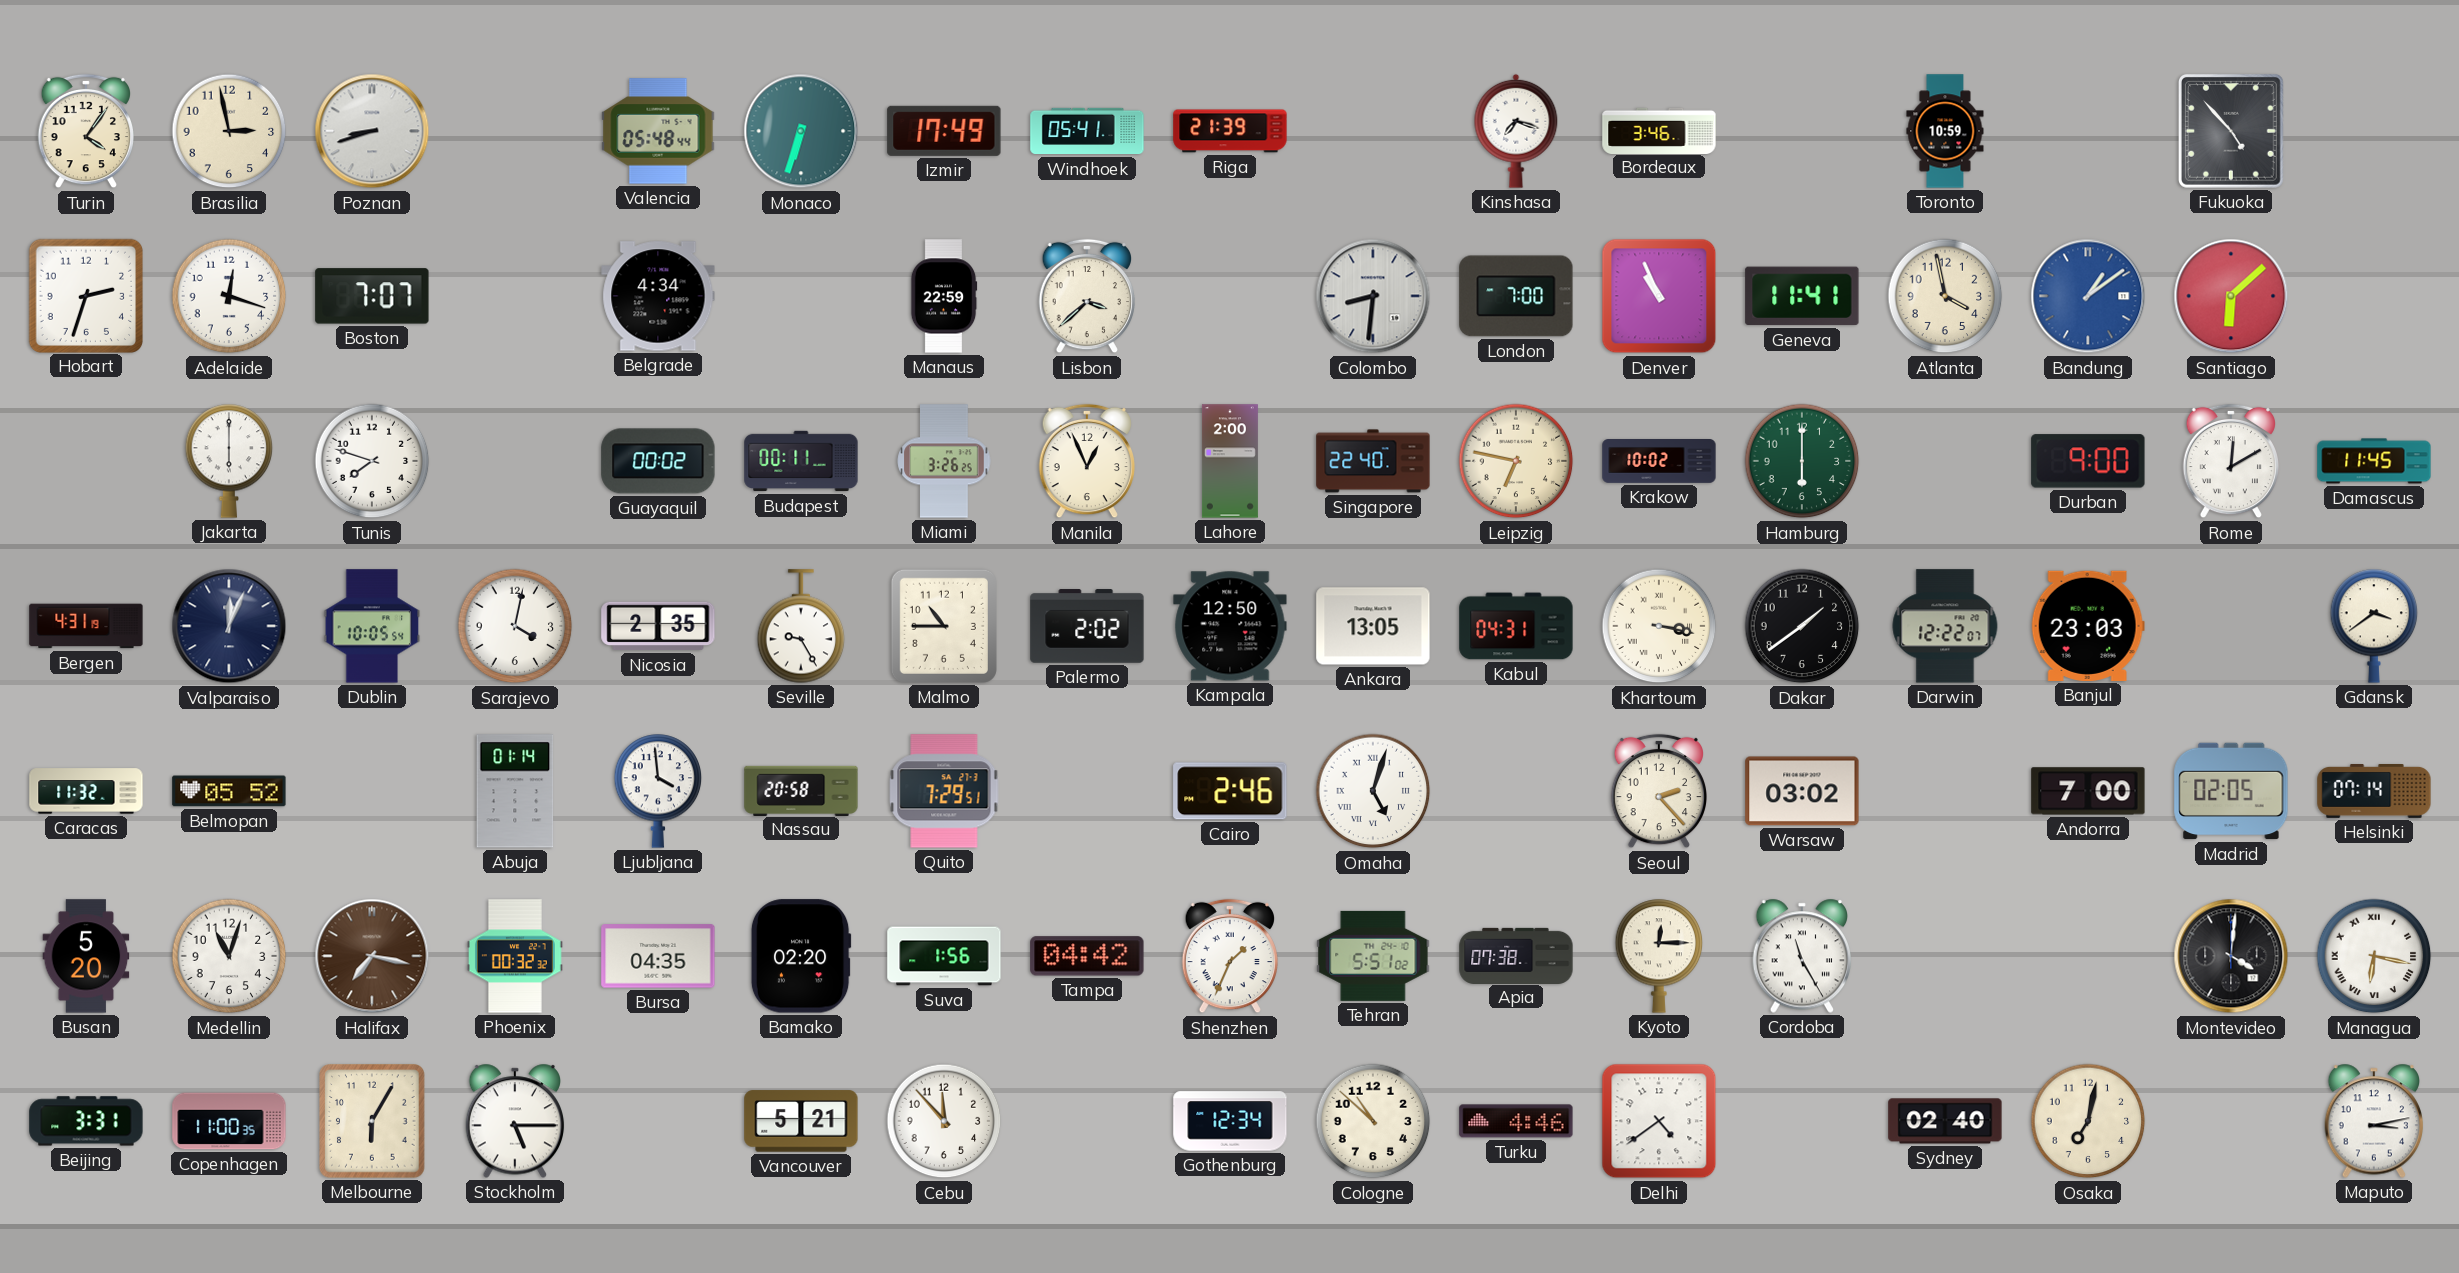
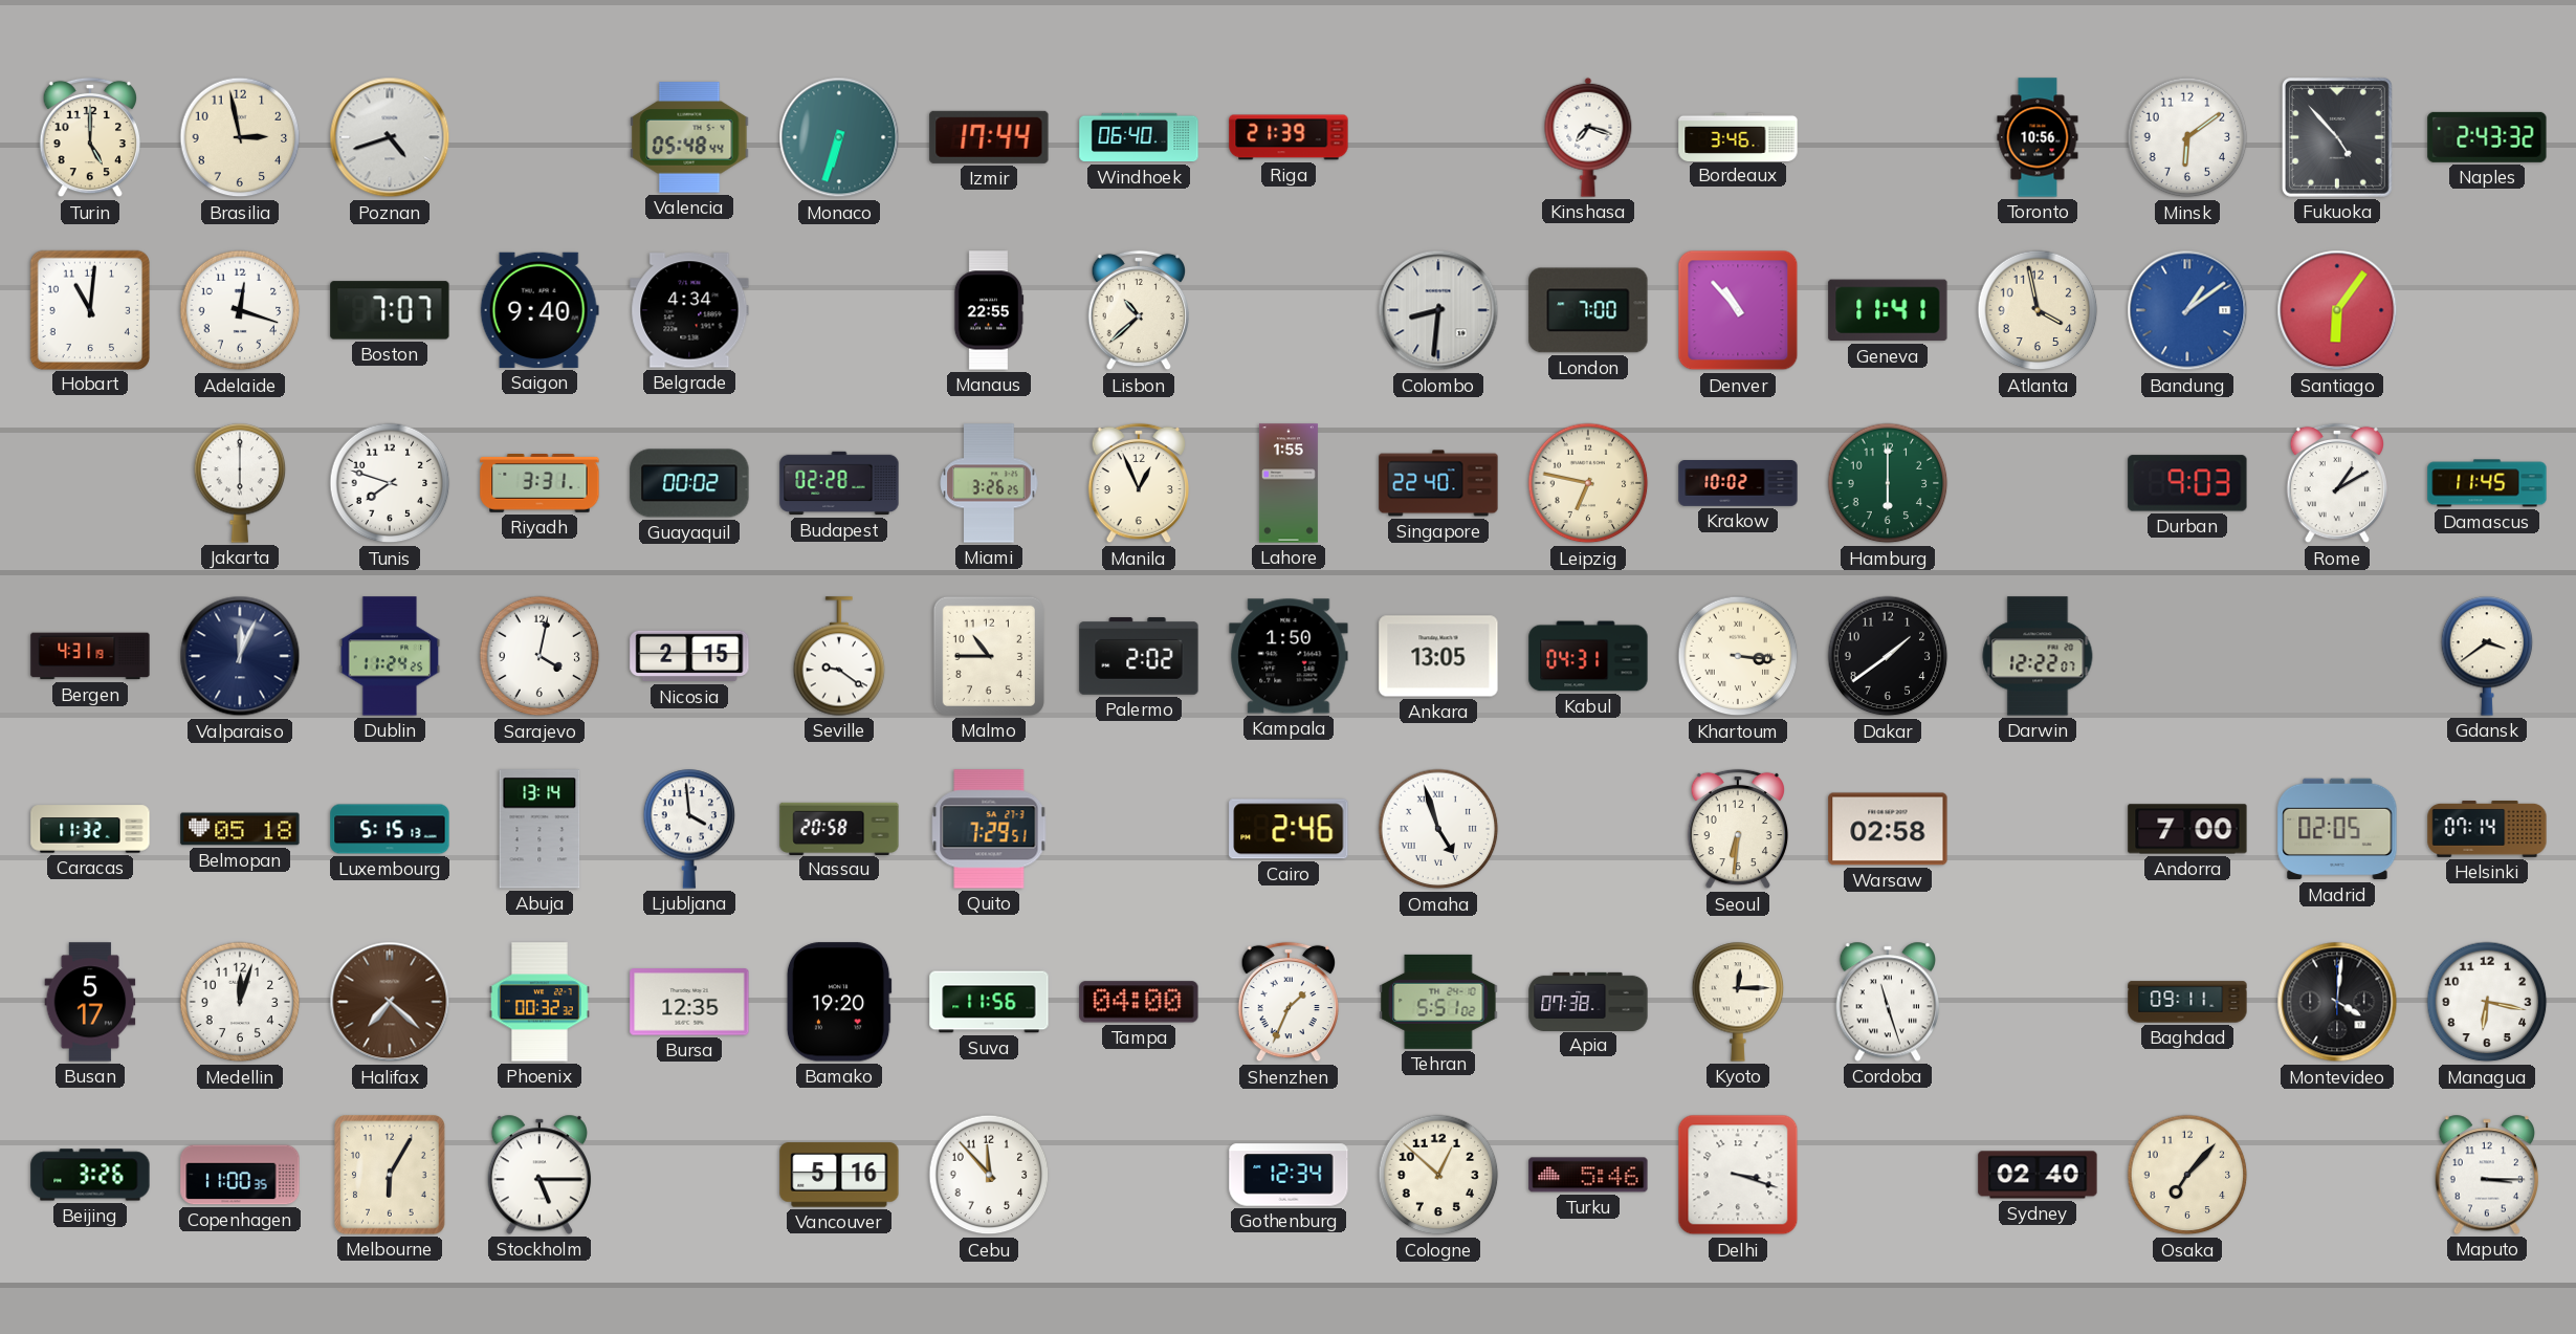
Turin: 4:06 -> 5:00 (89, 137)
Poznan: 8:42 -> 4:42 (390, 137)
Izmir: 17:49 -> 17:44 (989, 137)
Windhoek: 05:41 -> 06:40 (1139, 137)
Toronto: 10:59 -> 10:56 (2038, 137)
Minsk: none -> 6:09 (2187, 137)
Naples: none -> 2:43 (2487, 137)
Hobart: 2:33 -> 11:01 (89, 309)
Saigon: none -> 9:40 (540, 310)
Manaus: 22:59 -> 22:55 (989, 310)
Lisbon: 3:38 -> 10:38 (1138, 310)
Denver: 10:56 -> 10:53 (1738, 310)
Santiago: 6:08 -> 6:06 (2337, 310)
Riyadh: none -> 3:31 (540, 484)
Budapest: 00:11 -> 02:28 (839, 483)
Lahore: 2:00 -> 1:55 (1289, 483)
Durban: 9:00 -> 9:03 (2187, 483)
Rome: 12:10 -> 1:10 (2336, 483)
Dublin: 10:05 -> 11:24 (390, 656)
Nicosia: 2:35 -> 2:15 (689, 656)
Seville: 9:25 -> 9:21 (839, 656)
Kampala: 12:50 -> 1:50 (1289, 656)
Khartoum: 3:17 -> 3:16 (1738, 656)
Banjul: 23:03 -> none (2088, 626)
Belmopan: 05:52 -> 05:18 (240, 829)
Luxembourg: none -> 5:15 (390, 829)
Abuja: 01:14 -> 13:14 (540, 829)
Omaha: 5:03 -> 4:57 (1438, 829)
Seoul: 2:23 -> 6:31 (1737, 829)
Warsaw: 03:02 -> 02:58 (1888, 829)
Busan: 5:20 -> 5:17 (90, 1002)
Medellin: 11:03 -> 12:03 (240, 1002)
Halifax: 7:17 -> 7:22 (390, 1002)
Bursa: 04:35 -> 12:35 (689, 1002)
Bamako: 02:20 -> 19:20 (839, 1002)
Suva: 1:56 -> 11:56 (989, 1002)
Tampa: 04:42 -> 04:00 (1139, 1002)
Cordoba: 11:25 -> 11:27 (1888, 1002)
Baghdad: none -> 09:11 (2187, 1002)
Managua numerals: Roman -> Arabic (2487, 1002)
Beijing: 3:31 -> 3:26 (90, 1175)
Vancouver: 5:21 -> 5:16 (839, 1175)
Cologne: 10:52 -> 12:52 (1438, 1175)
Turku: 4:46 -> 5:46 (1588, 1175)
Delhi: 4:39 -> 3:18 (1738, 1175)
Osaka: 7:02 -> 7:07 (2187, 1175)
Maputo: 3:13 -> 3:15 (2487, 1175)
